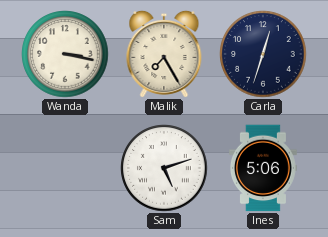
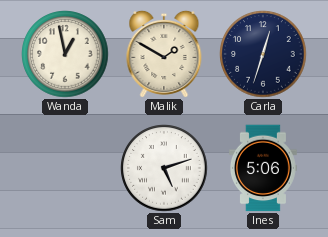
Wanda: 3:17 -> 12:58 (65, 54)
Malik: 7:25 -> 1:50 (164, 53)
